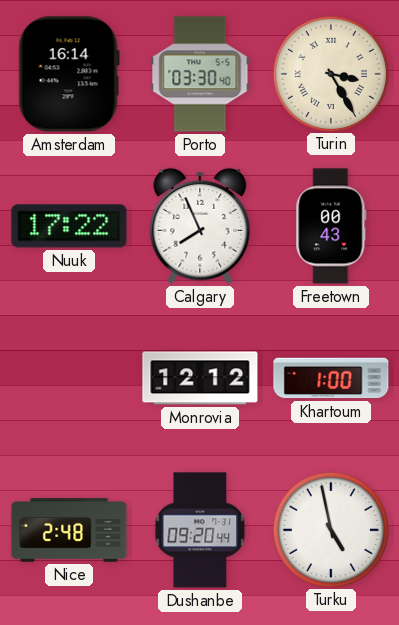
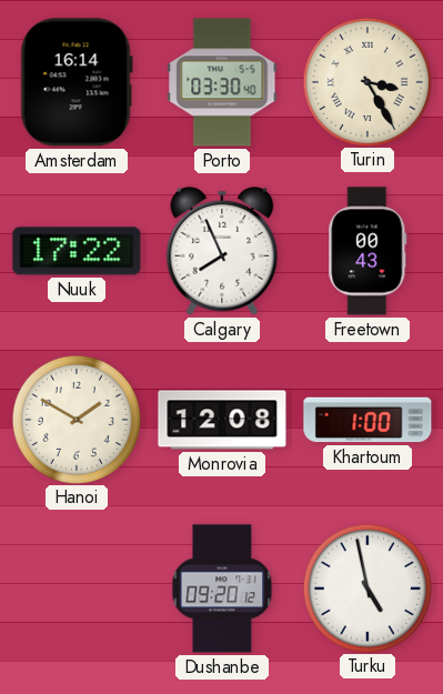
Hanoi: none -> 1:50 (75, 419)
Monrovia: 12:12 -> 12:08 (222, 420)
Nice: 2:48 -> none (69, 530)
Dushanbe: 09:20:44 -> 09:20:12 (222, 589)
